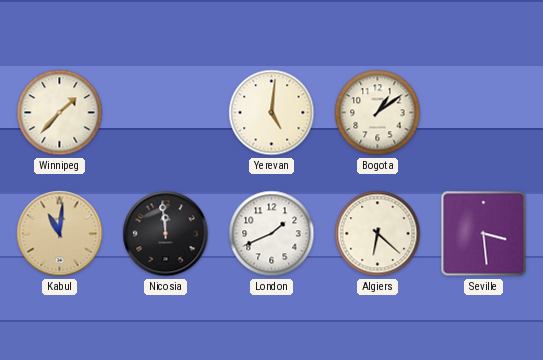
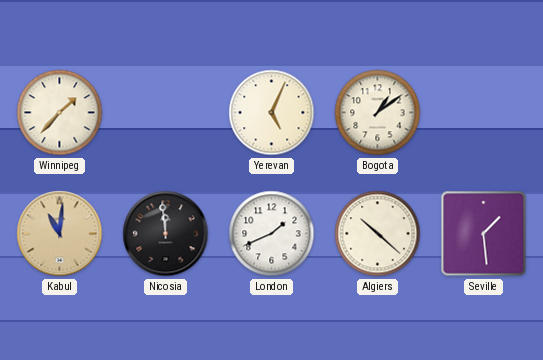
Yerevan: 5:01 -> 5:04 (272, 113)
Algiers: 6:22 -> 10:22 (378, 234)
Seville: 3:29 -> 1:29 (484, 234)
